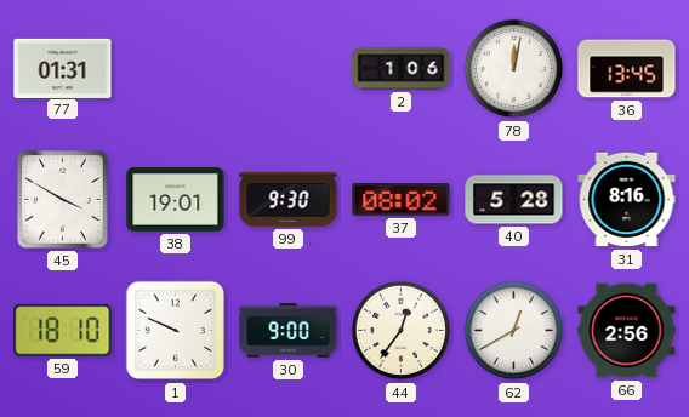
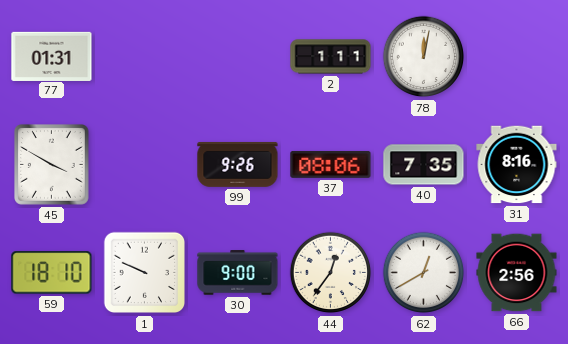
2: 1:06 -> 1:11 (331, 57)
36: 13:45 -> none (627, 69)
38: 19:01 -> none (176, 200)
99: 9:30 -> 9:26 (238, 164)
37: 08:02 -> 08:06 (331, 165)
40: 5:28 -> 7:35 (424, 165)
